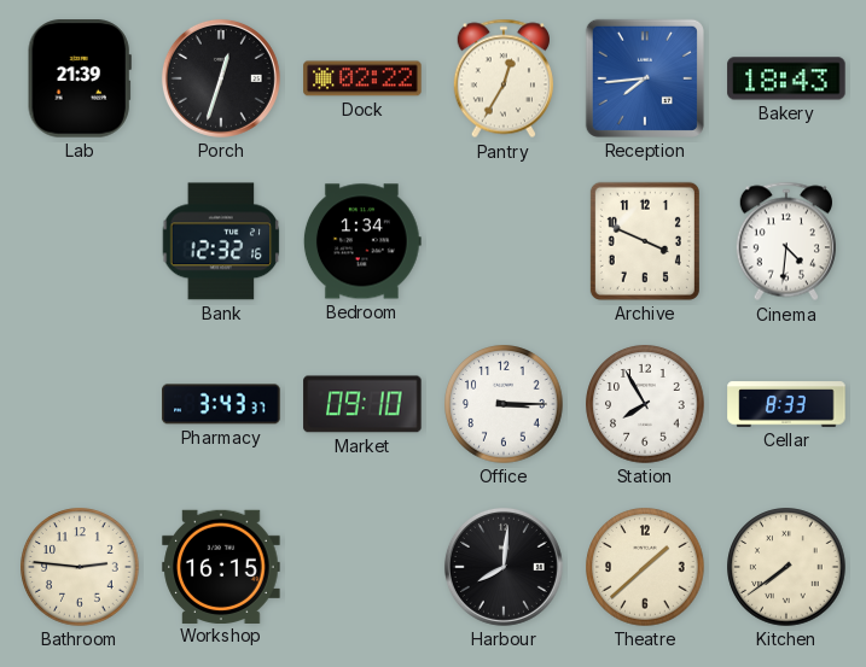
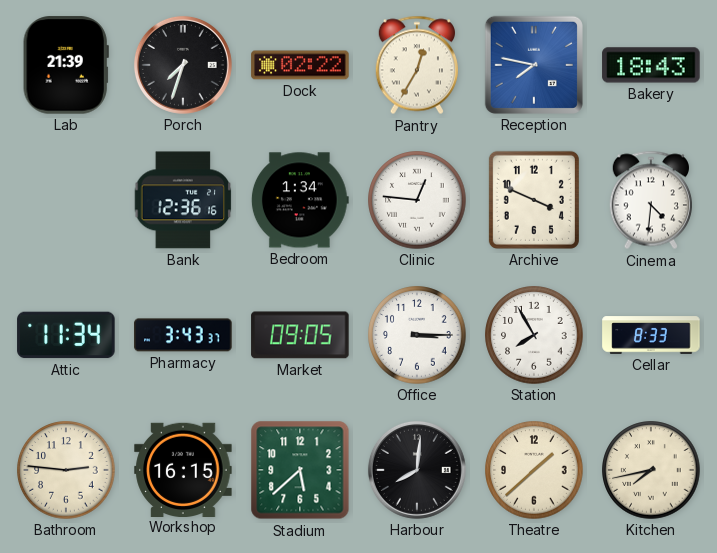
Porch: 12:33 -> 7:33 (183, 65)
Reception: 7:44 -> 7:47 (534, 65)
Bank: 12:32 -> 12:36 (183, 200)
Clinic: none -> 12:46 (417, 200)
Attic: none -> 11:34 (66, 335)
Market: 09:10 -> 09:05 (300, 335)
Stadium: none -> 5:38 (300, 470)
Kitchen: 7:39 -> 7:43 (651, 470)
